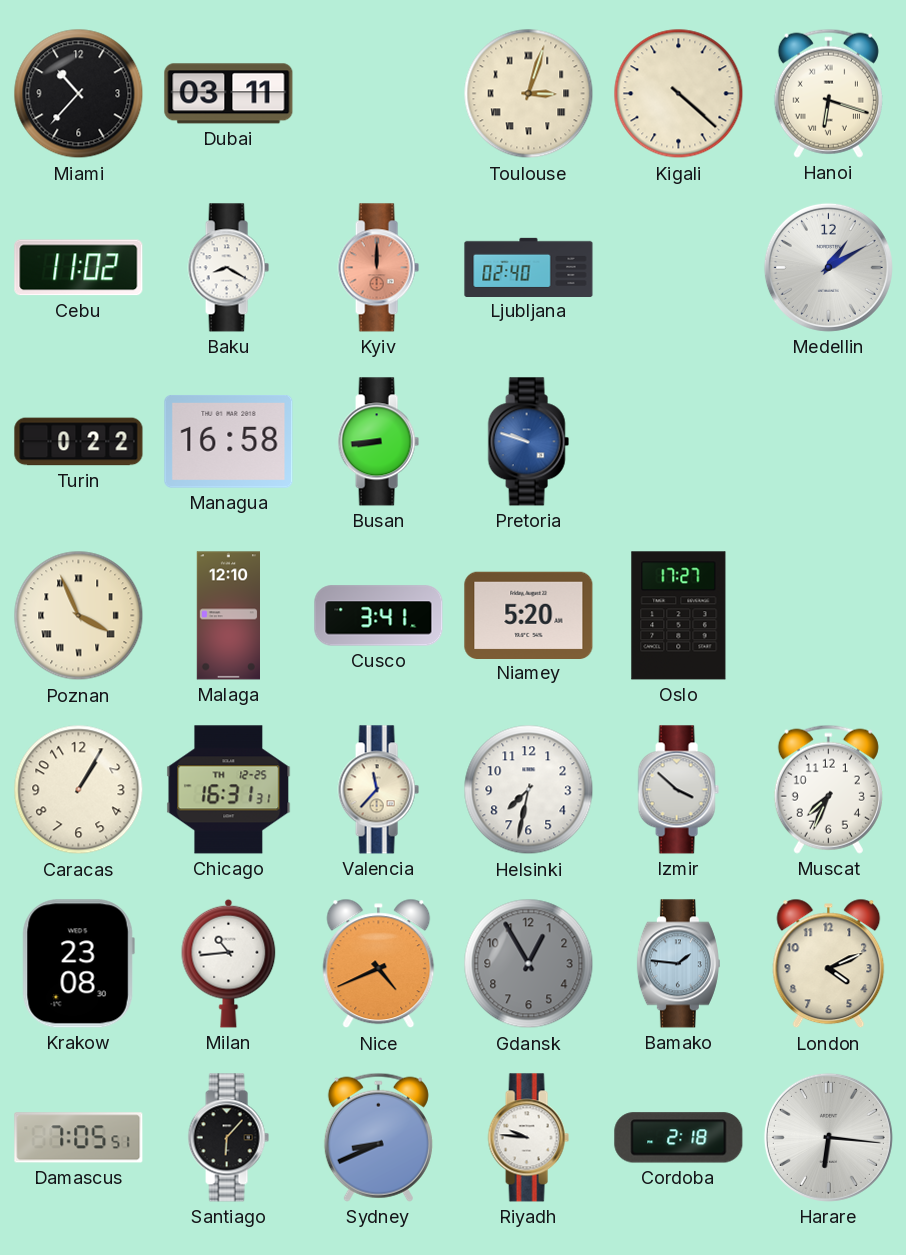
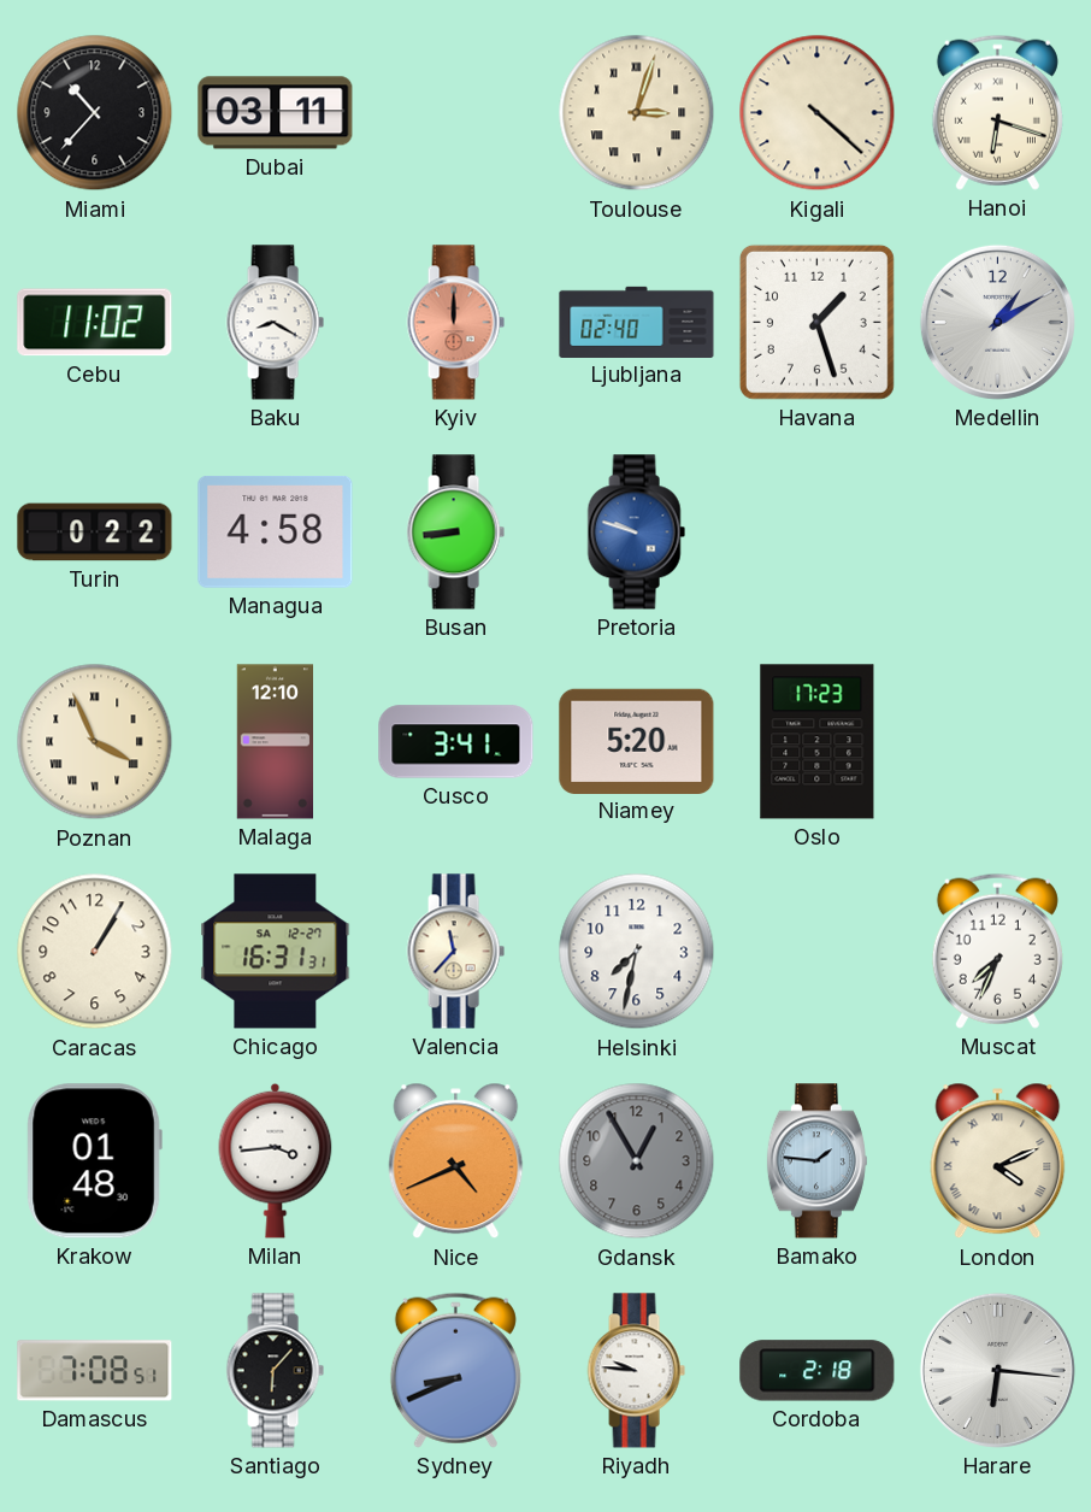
Havana: none -> 1:27 (816, 322)
Managua: 16:58 -> 4:58 (276, 531)
Oslo: 17:27 -> 17:23 (818, 742)
Chicago date: TH 12-25 -> SA 12-27 (276, 952)
Izmir: 3:52 -> none (678, 790)
Krakow: 23:08 -> 01:48 (94, 1161)
Milan: 10:44 -> 3:44 (276, 1160)
London numerals: Arabic -> Roman (998, 1161)
Damascus: 7:05 -> 7:08 (95, 1371)
